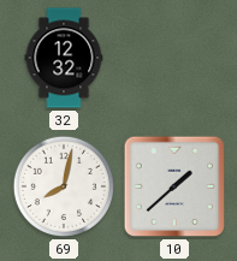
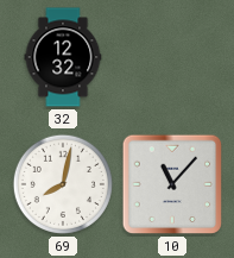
10: 1:38 -> 11:07 (172, 184)
